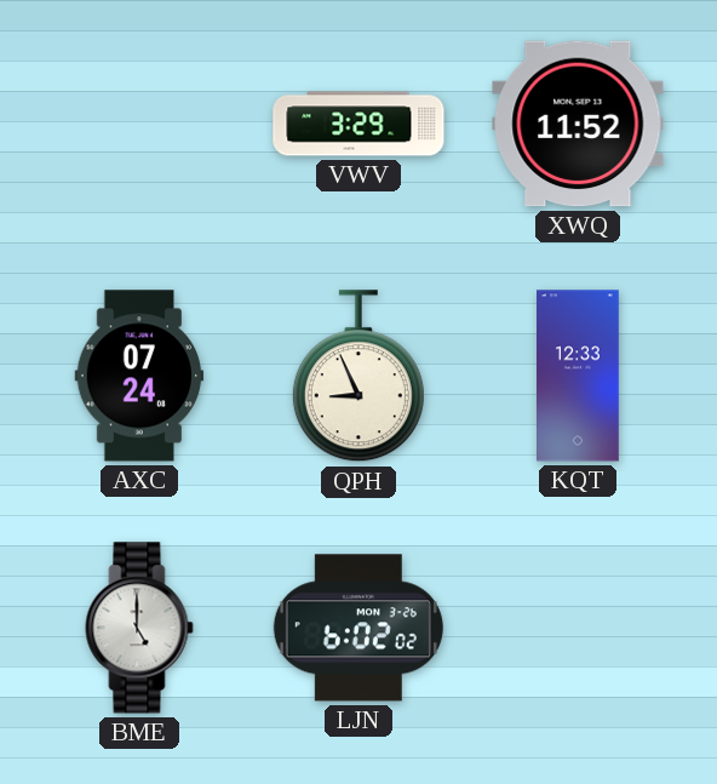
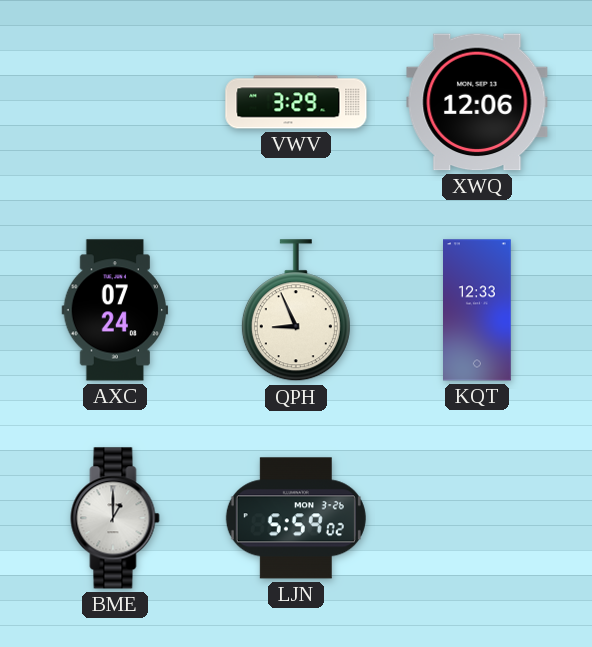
XWQ: 11:52 -> 12:06 (477, 102)
BME: 5:00 -> 1:00 (115, 518)
LJN: 6:02 -> 5:59 (296, 518)
